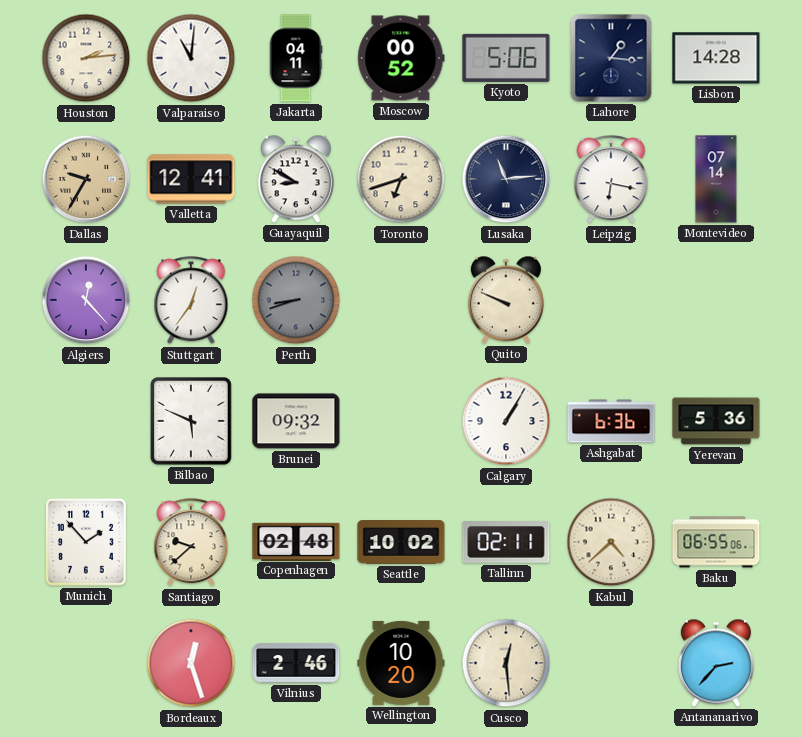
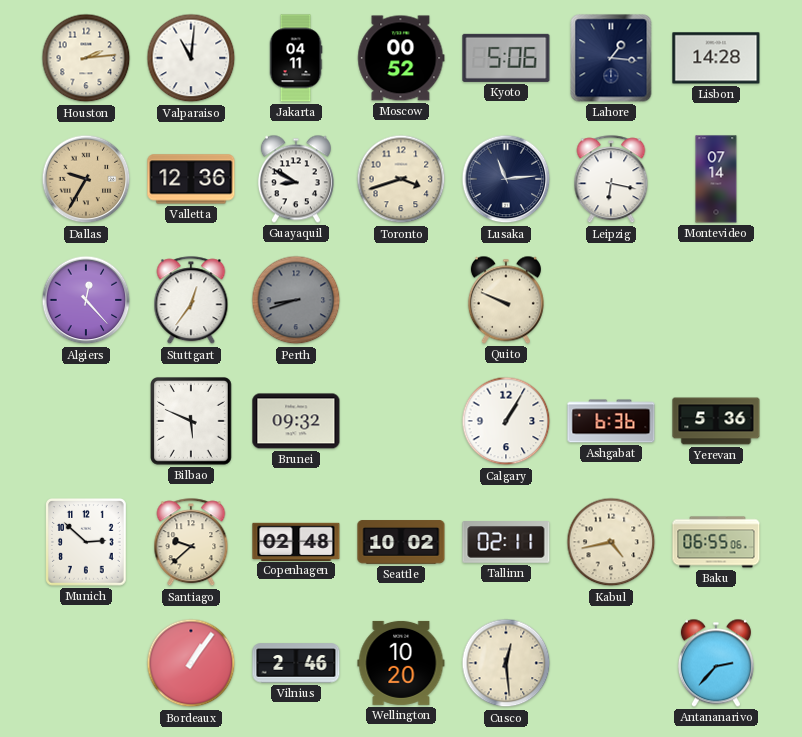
Valletta: 12:41 -> 12:36 (191, 179)
Toronto: 6:42 -> 3:42 (401, 179)
Munich: 1:53 -> 2:52 (87, 543)
Kabul: 4:38 -> 4:43 (611, 542)
Bordeaux: 12:27 -> 1:06 (191, 663)
